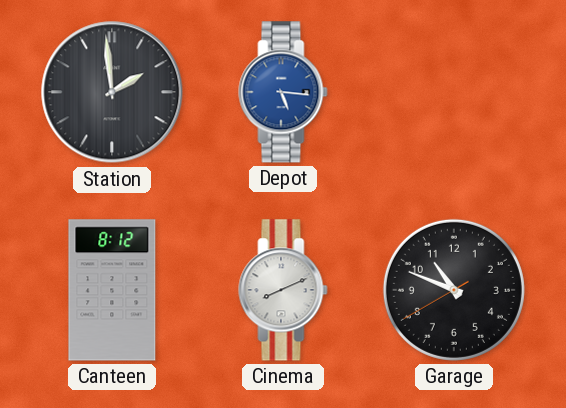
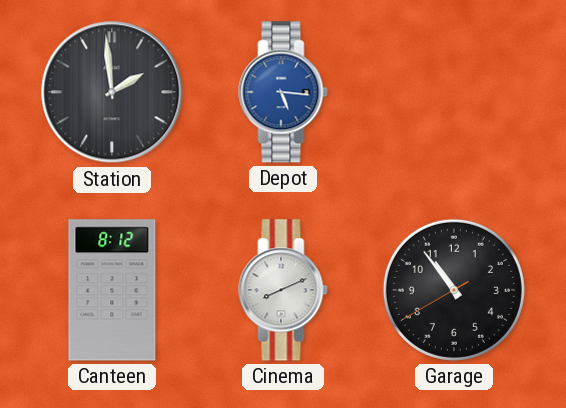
Garage: 10:48 -> 10:53 (454, 290)
